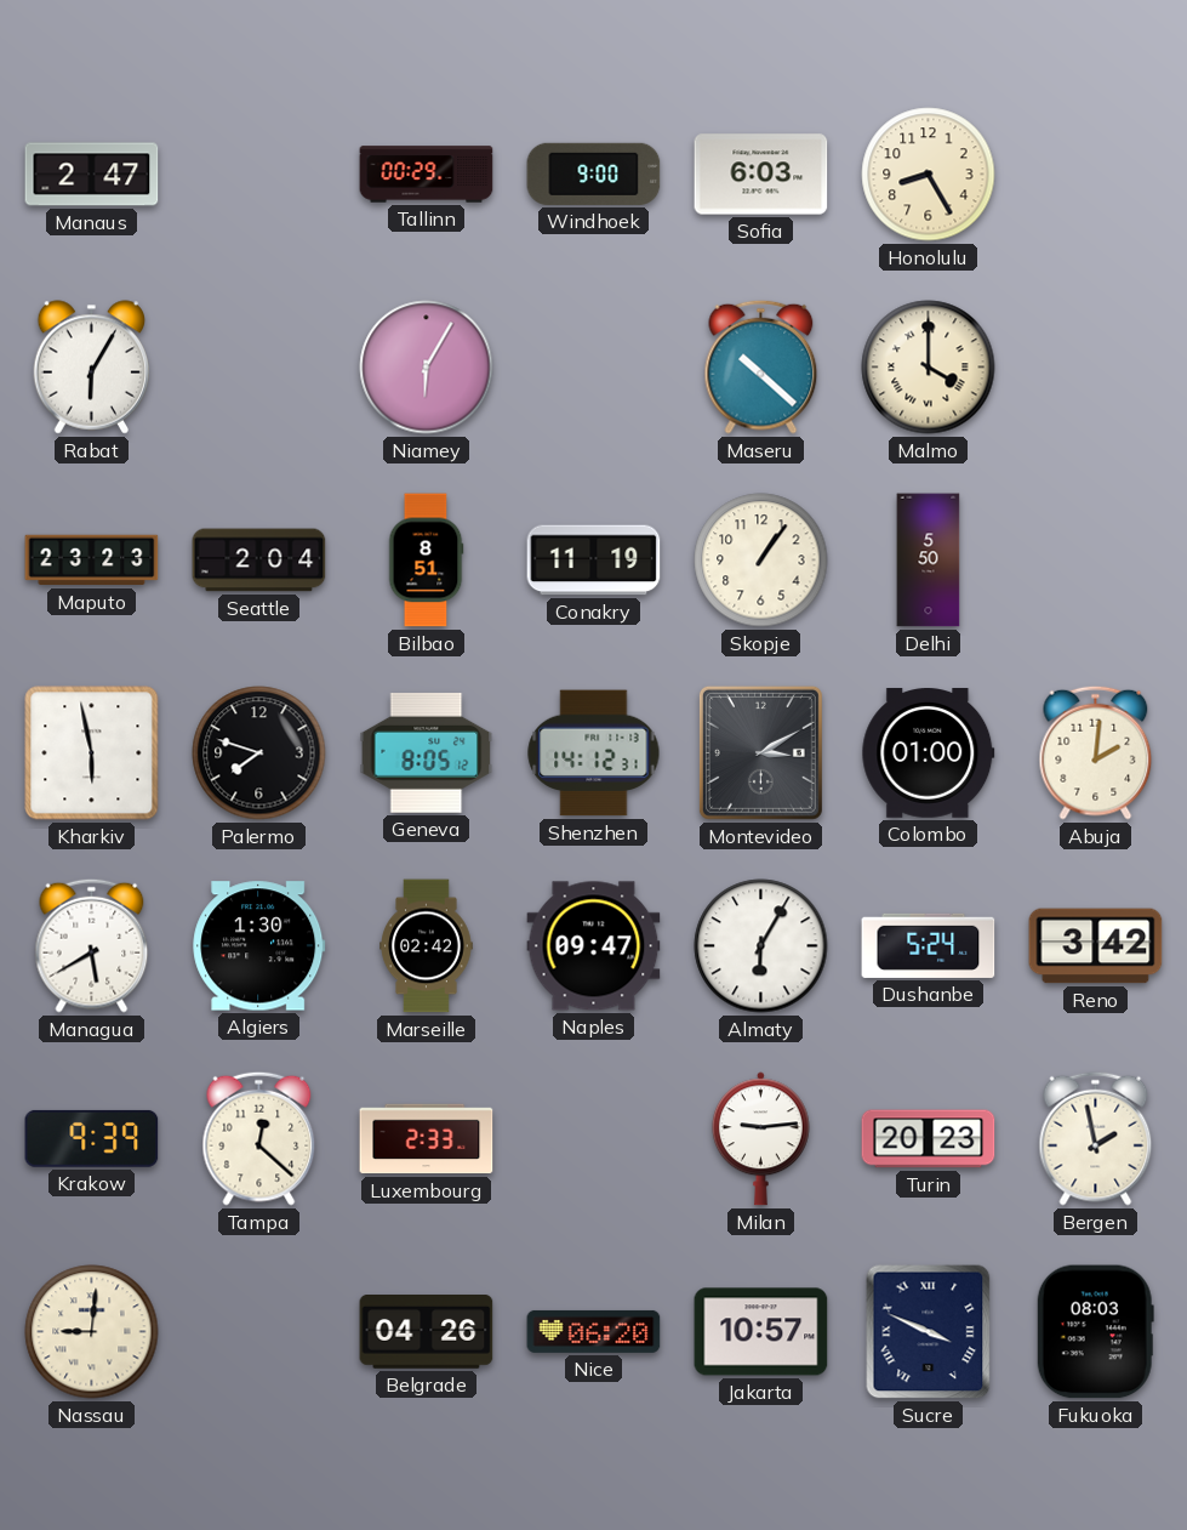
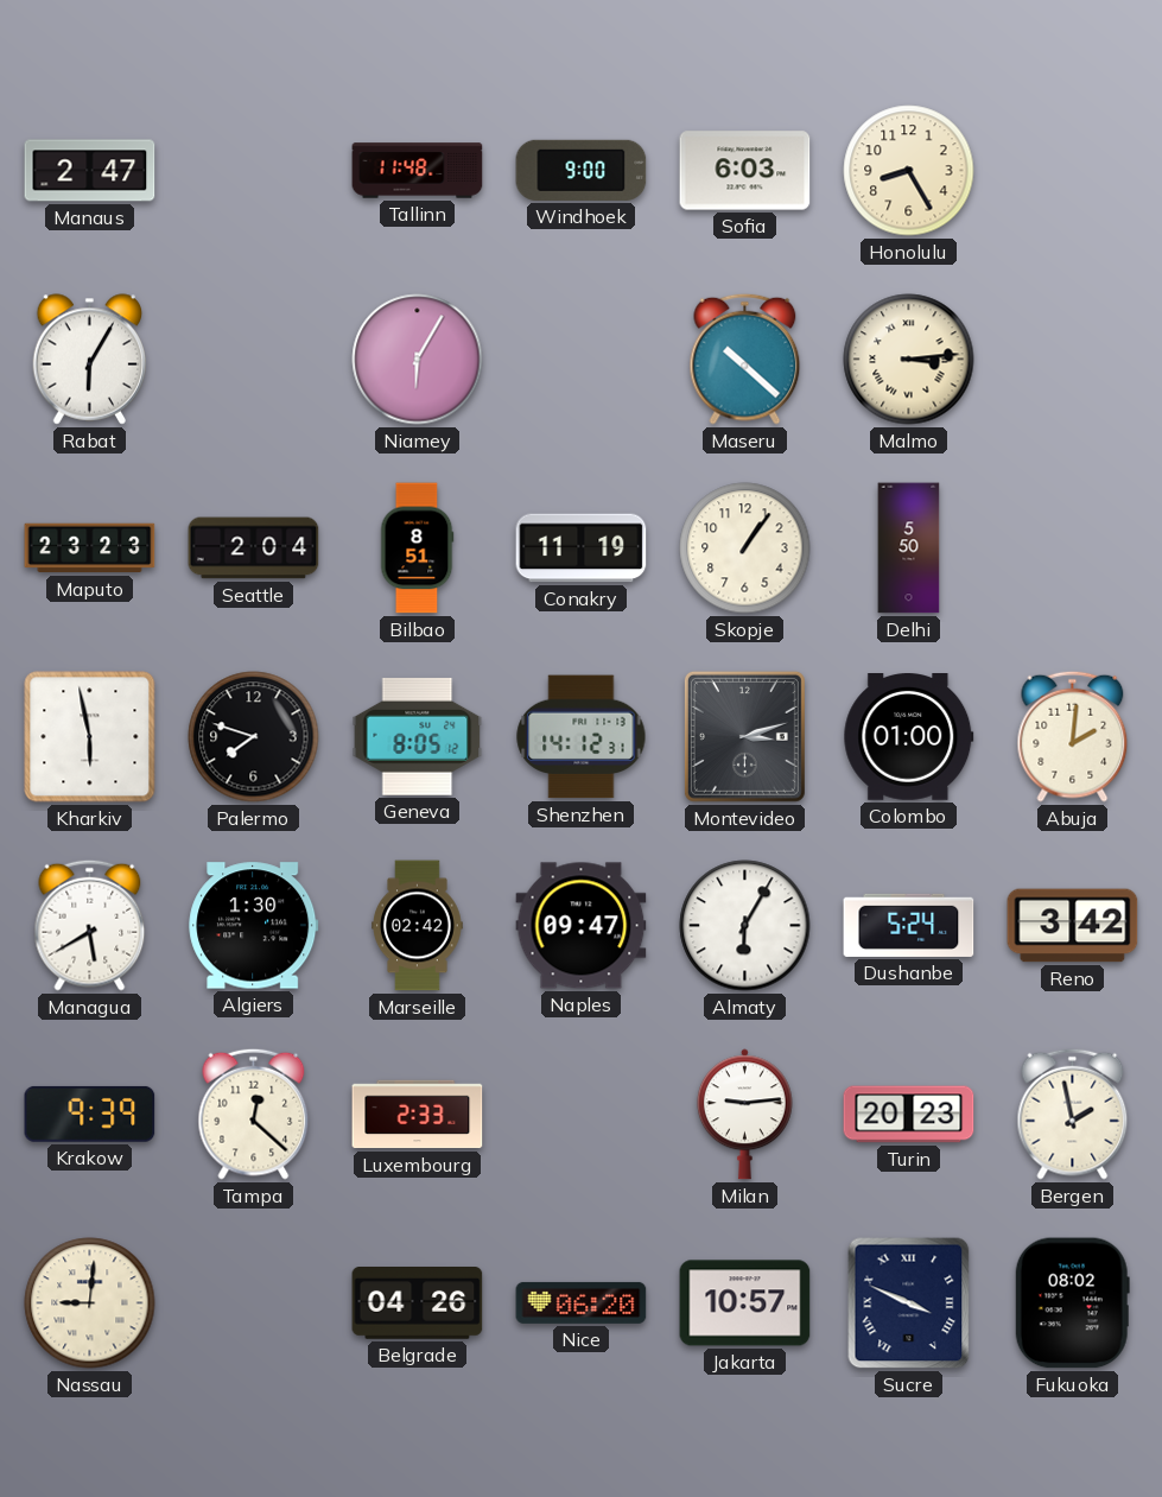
Tallinn: 00:29 -> 11:48 (418, 171)
Malmo: 4:00 -> 3:14 (909, 360)
Montevideo: 3:10 -> 3:12 (744, 736)
Fukuoka: 08:03 -> 08:02 (1072, 1303)
